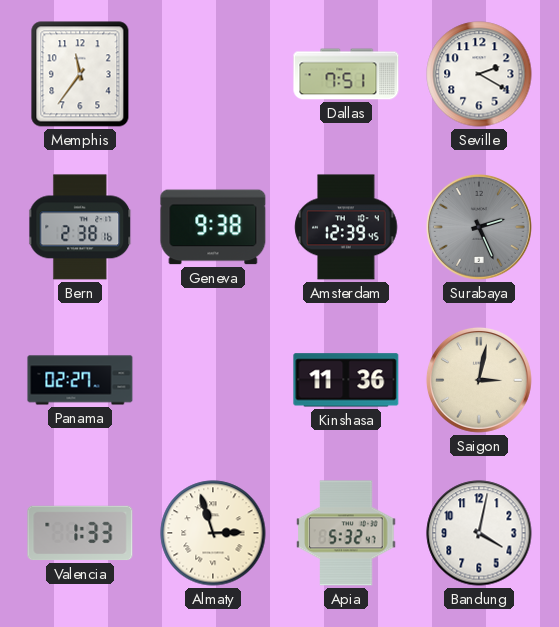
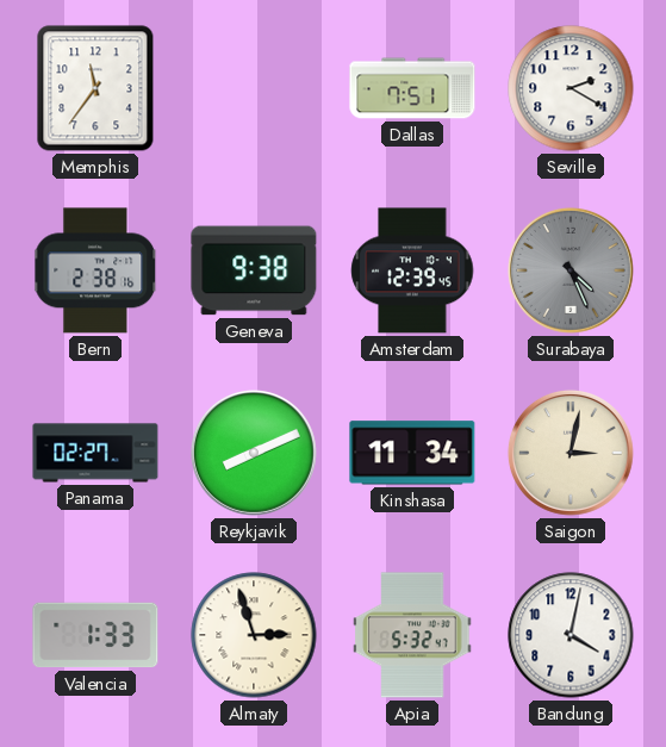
Surabaya: 2:26 -> 4:26 (571, 270)
Reykjavik: none -> 8:11 (254, 453)
Kinshasa: 11:36 -> 11:34 (412, 453)
